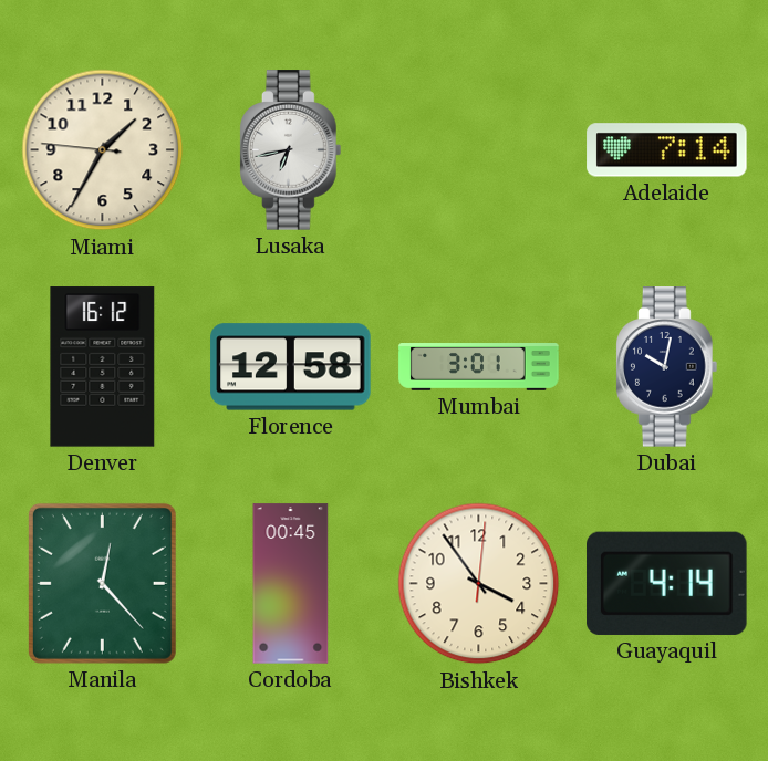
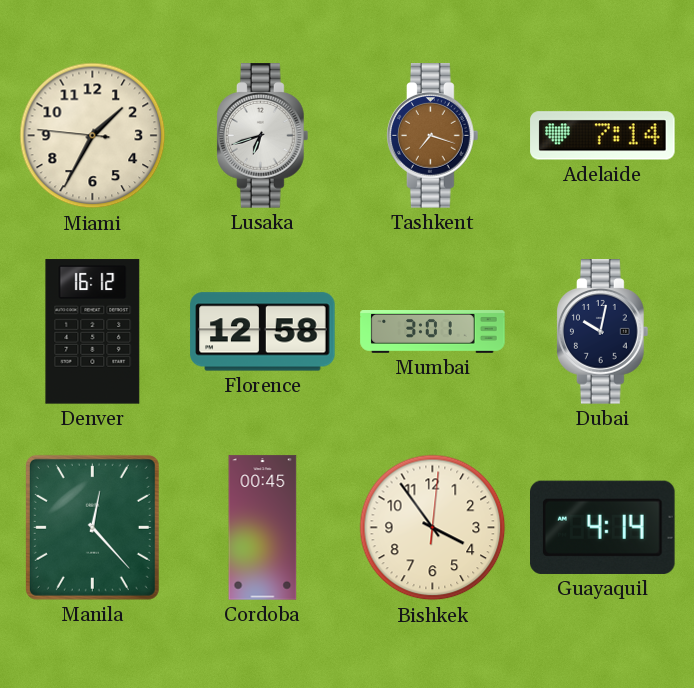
Lusaka: 6:43 -> 6:42 (263, 136)
Tashkent: none -> 7:18 (433, 136)
